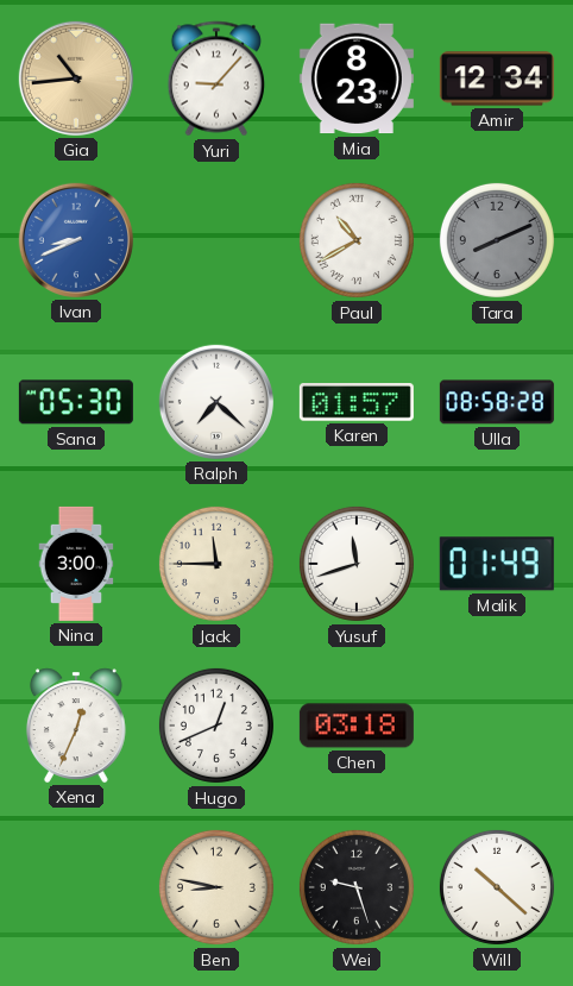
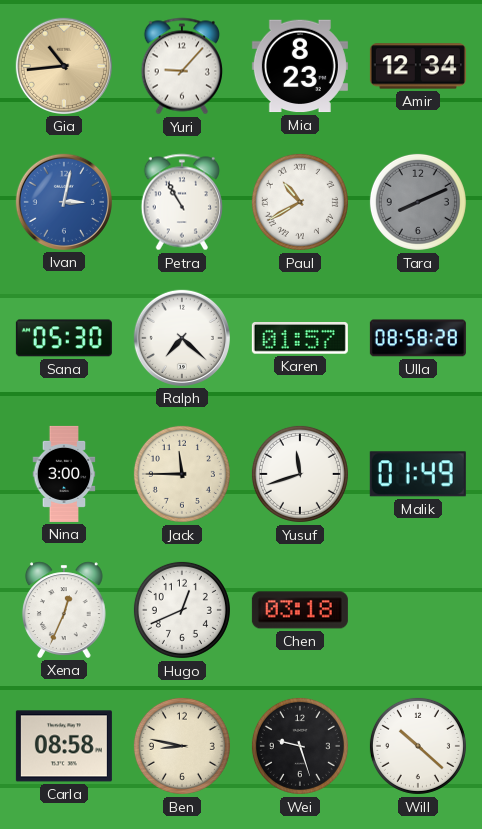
Ivan: 8:41 -> 3:02 (64, 202)
Petra: none -> 10:55 (182, 202)
Carla: none -> 08:58 (64, 746)
